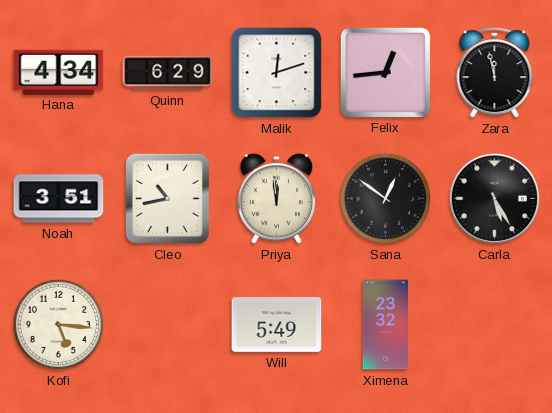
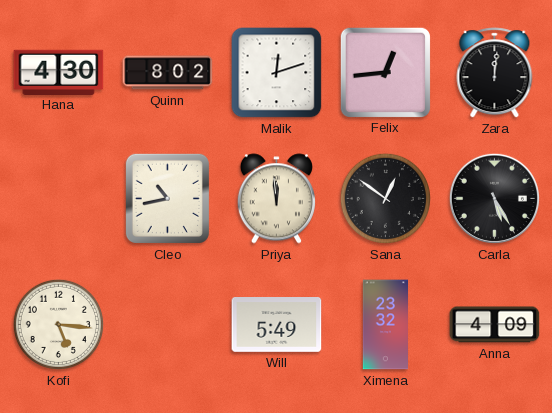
Hana: 4:34 -> 4:30 (59, 72)
Quinn: 6:29 -> 8:02 (168, 73)
Zara: 11:58 -> 12:01 (495, 73)
Noah: 3:51 -> none (59, 199)
Anna: none -> 4:09 (495, 325)
